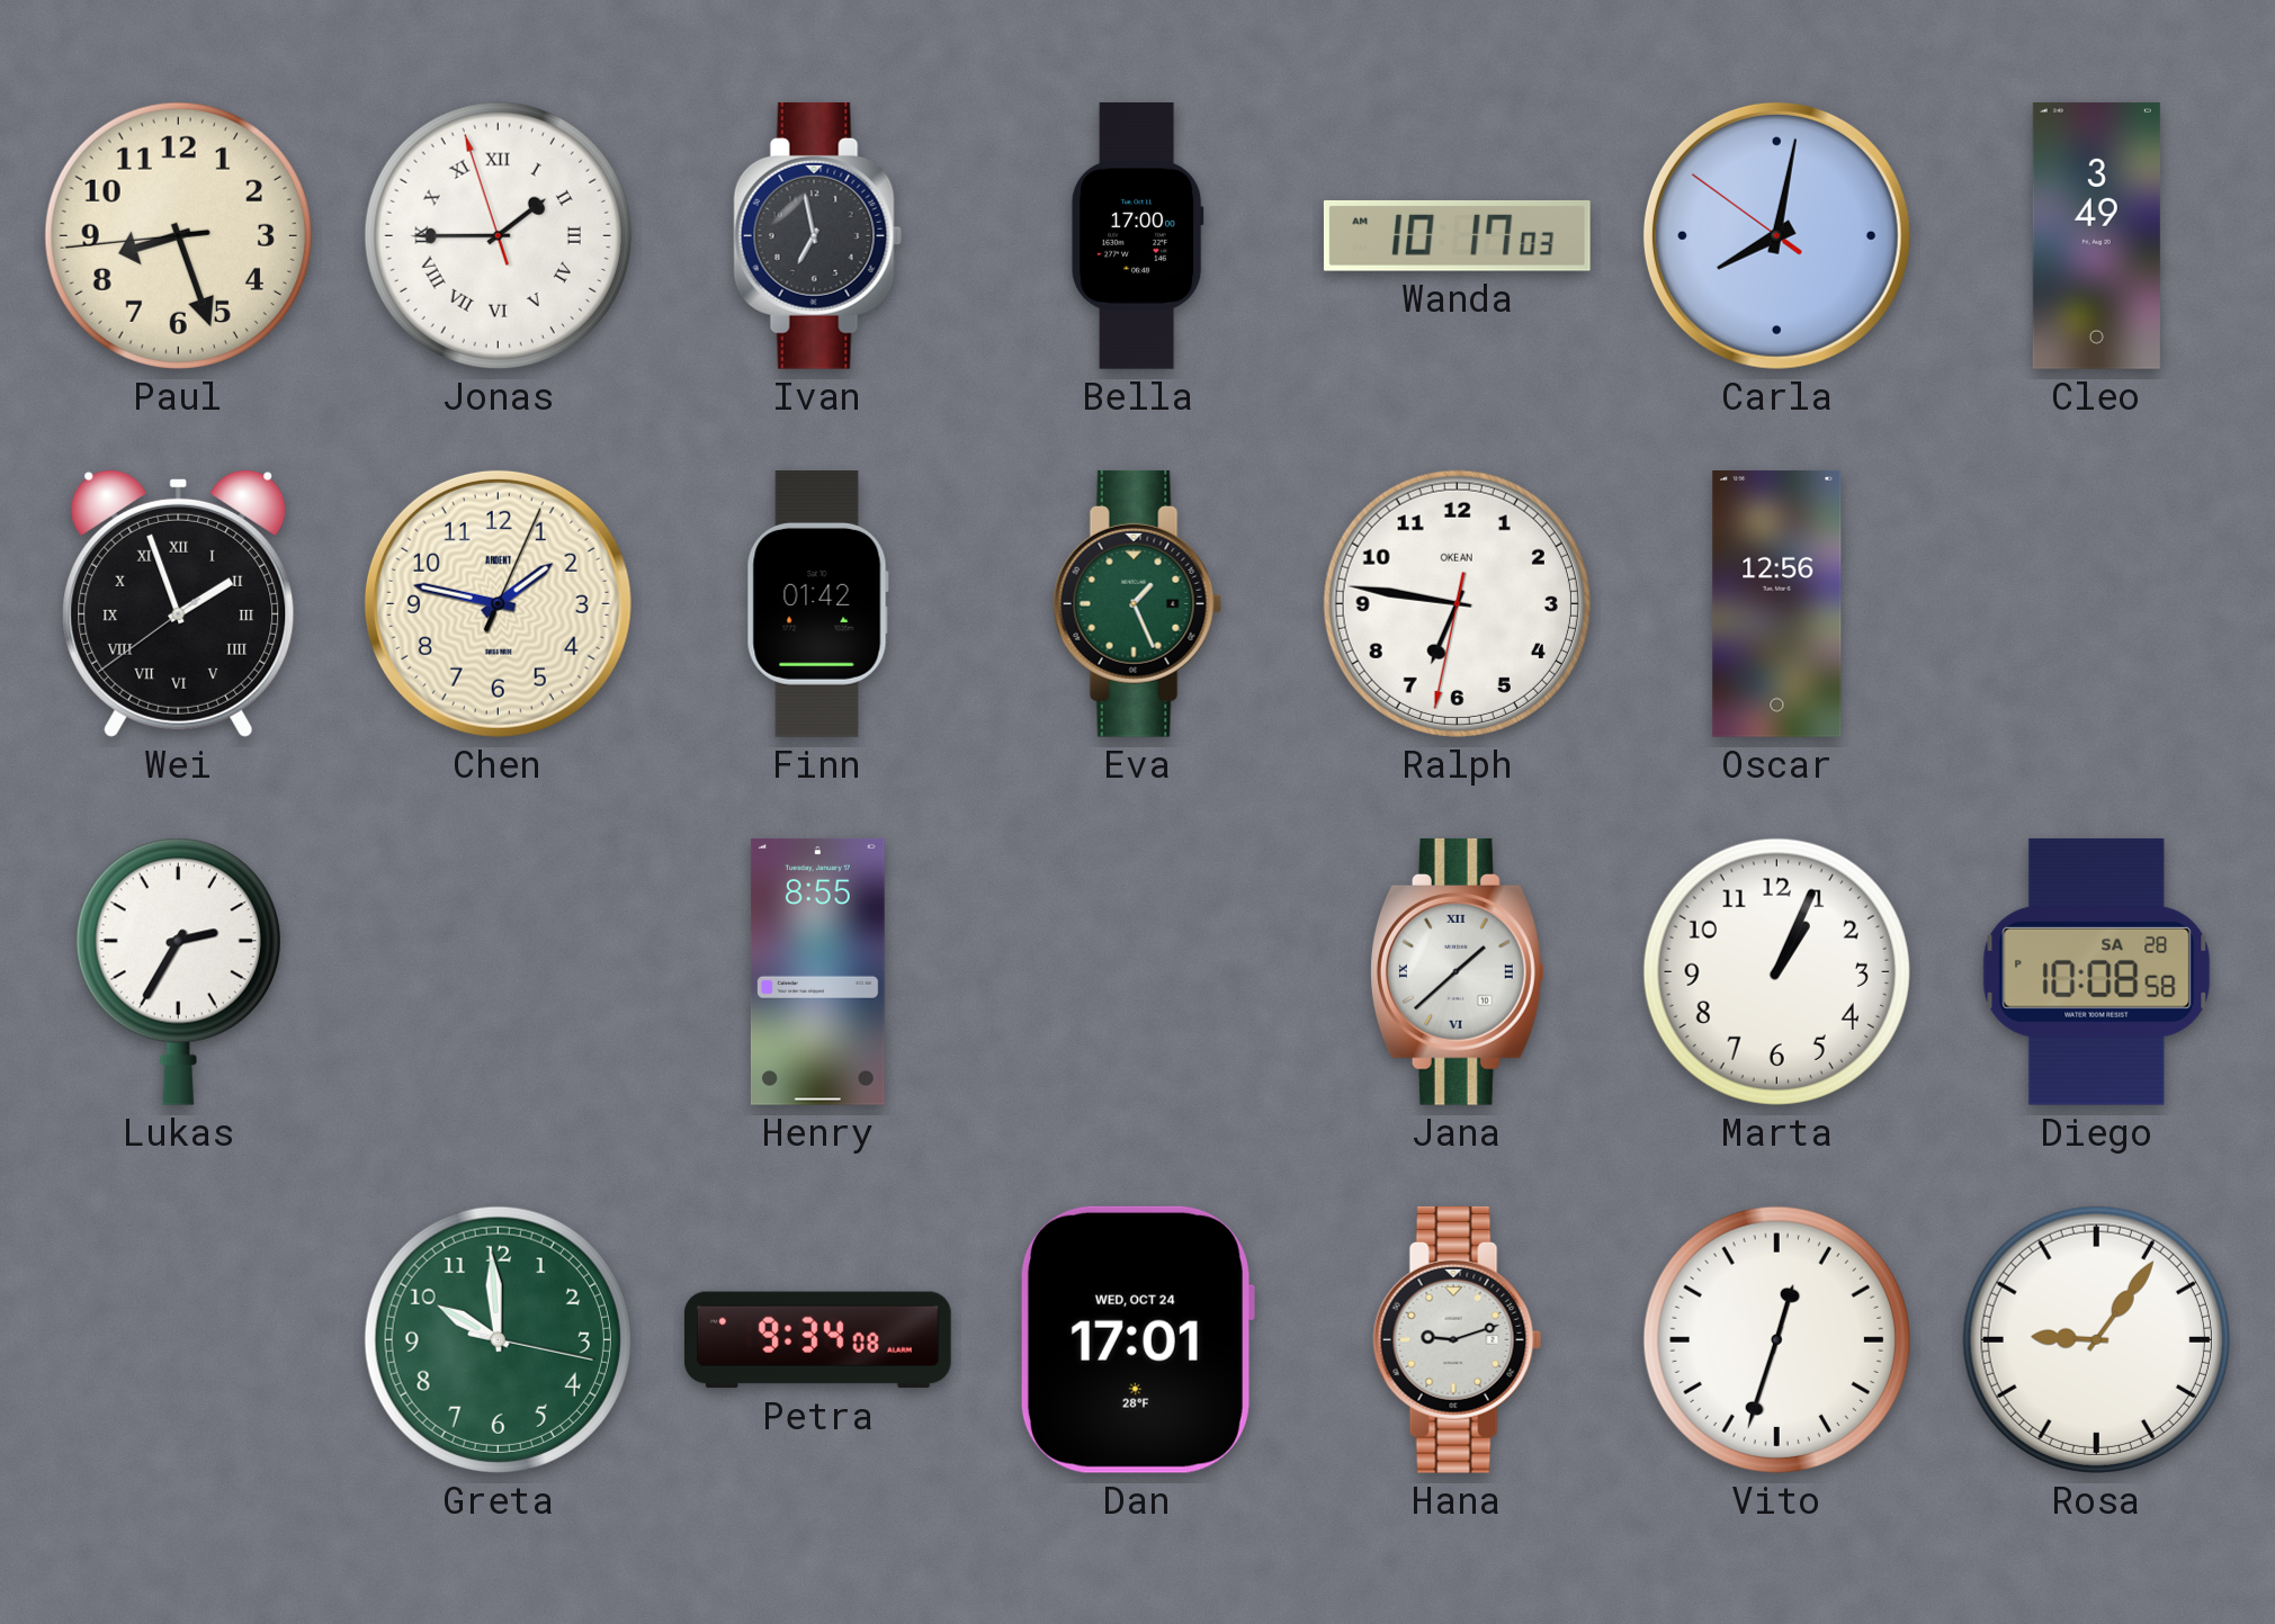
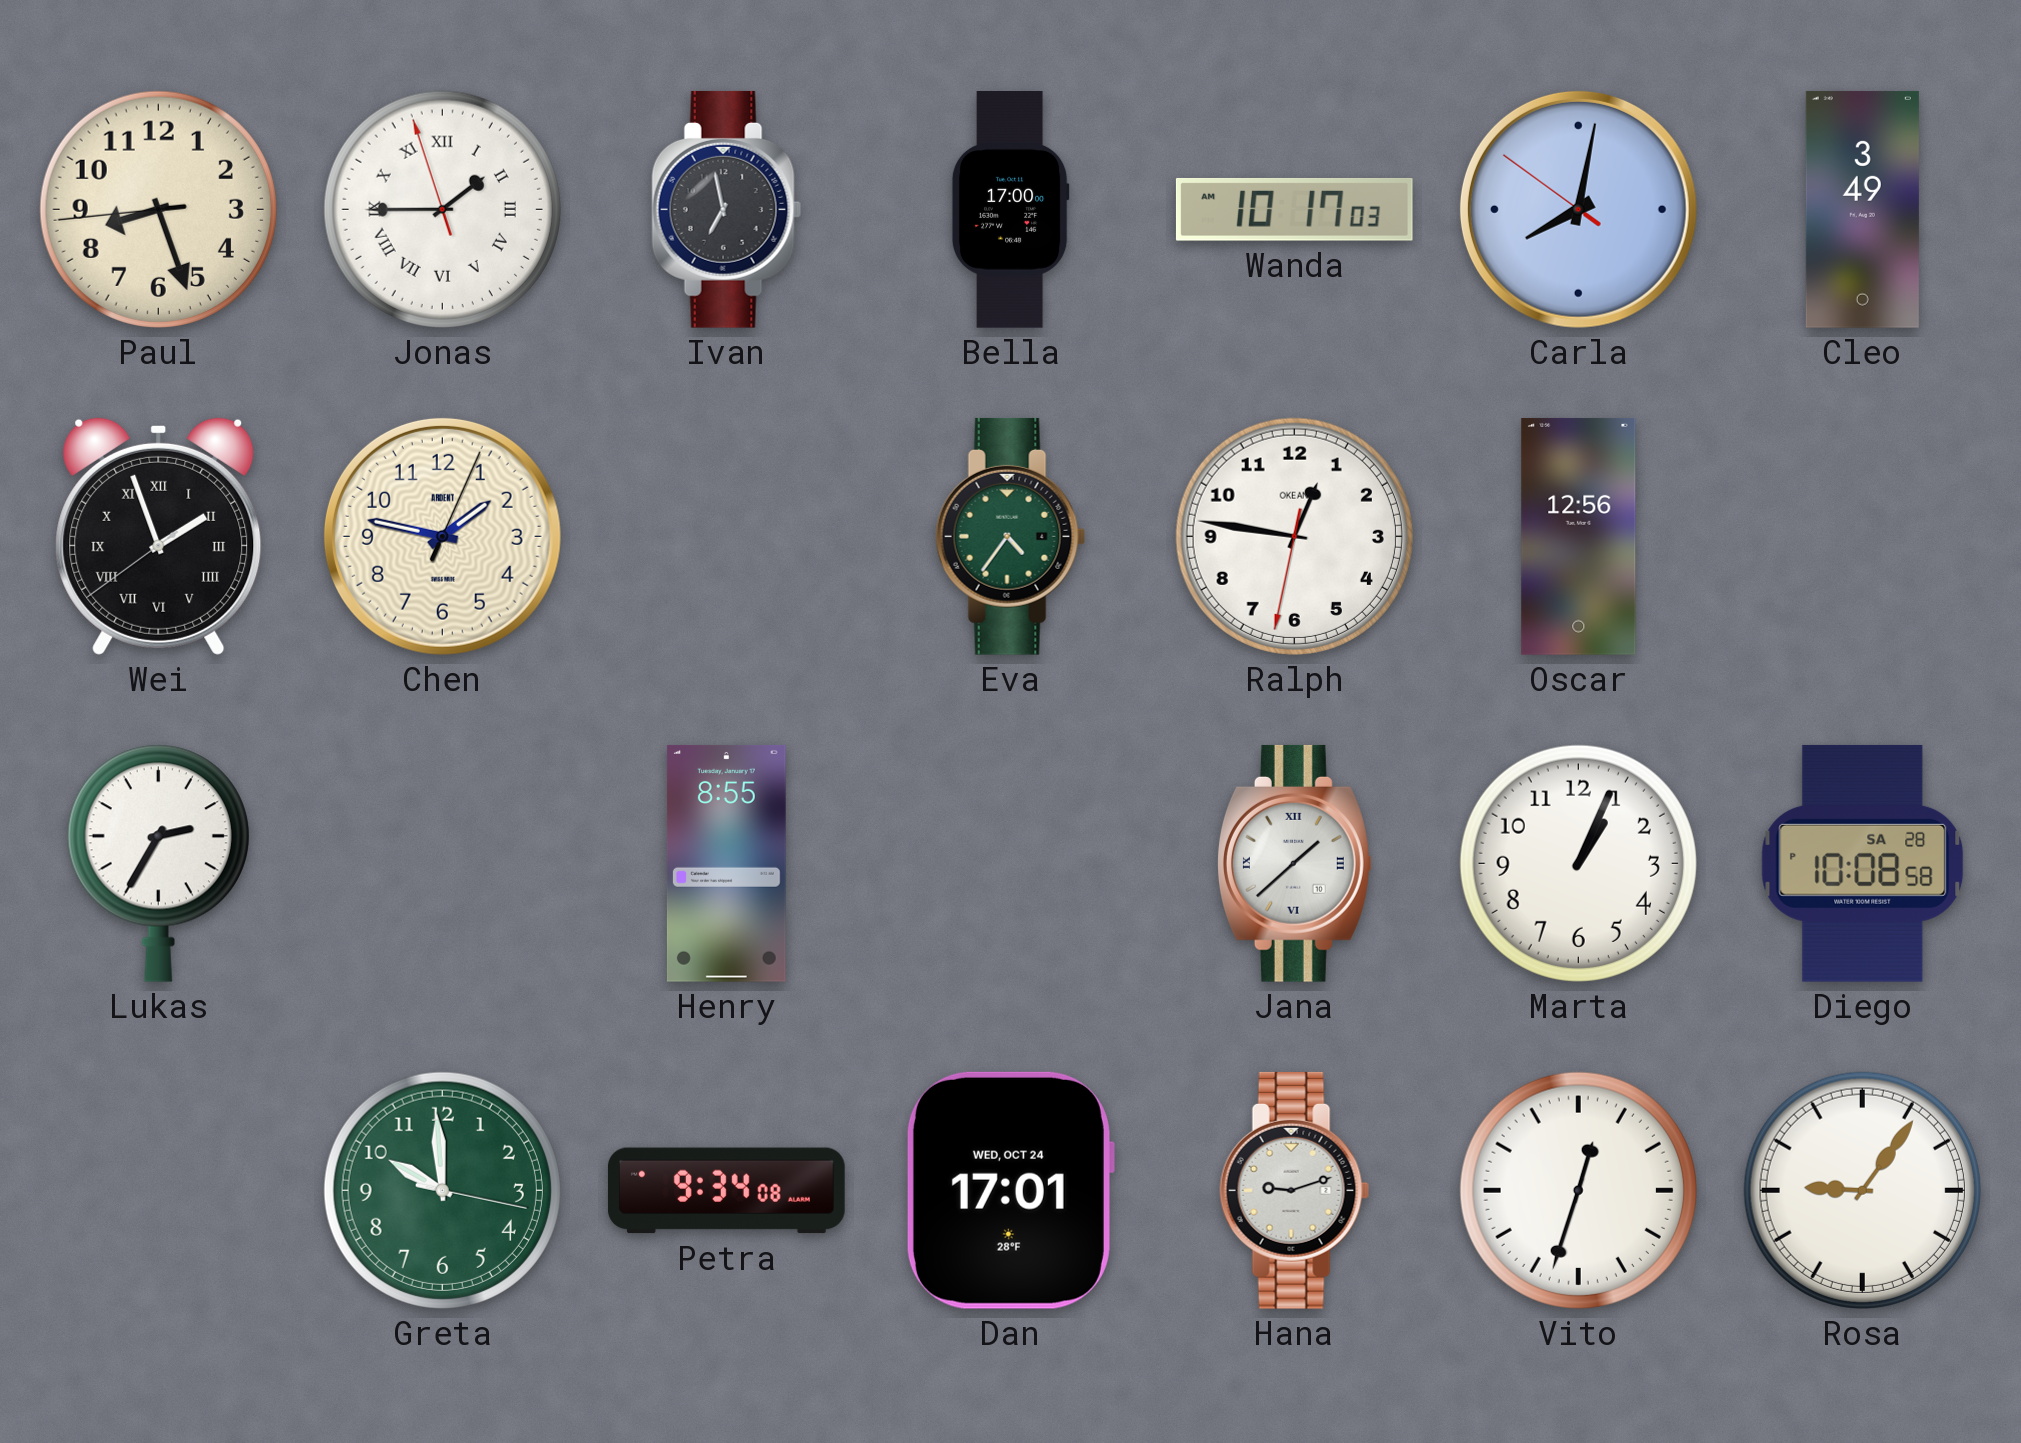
Finn: 01:42 -> none (817, 604)
Eva: 1:26 -> 4:36 (1011, 536)
Ralph: 6:46 -> 12:46 (1294, 536)
